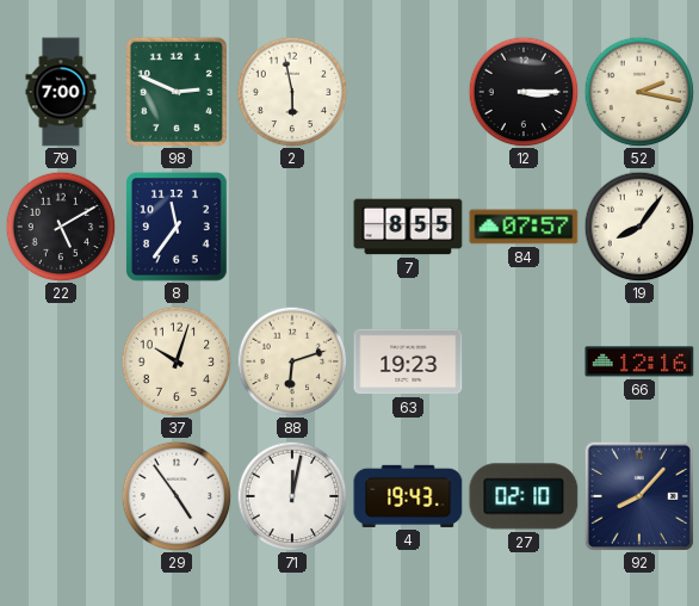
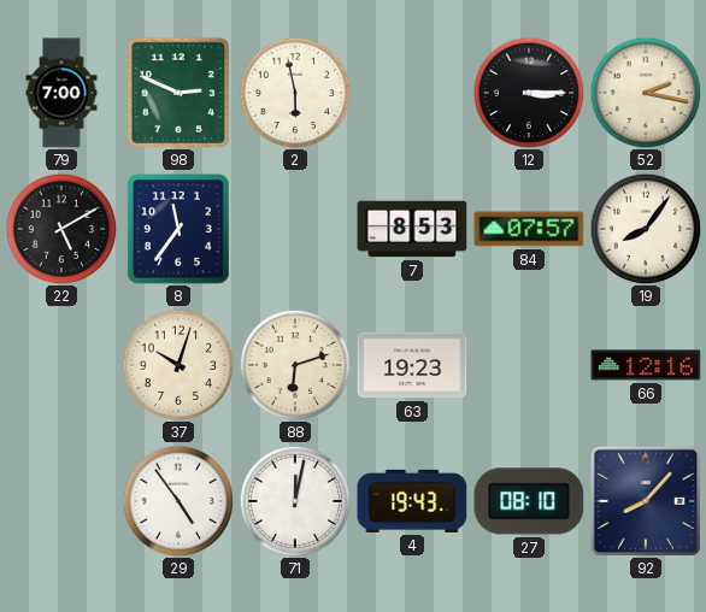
7: 8:55 -> 8:53 (412, 229)
27: 02:10 -> 08:10 (529, 501)
